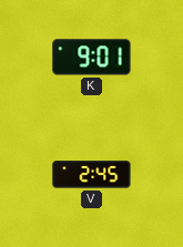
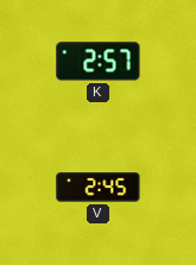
K: 9:01 -> 2:57 (99, 62)
